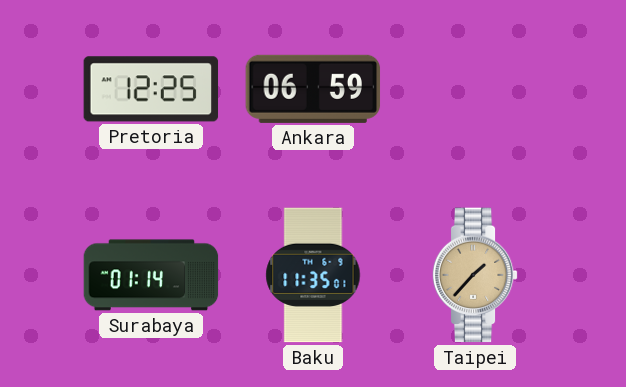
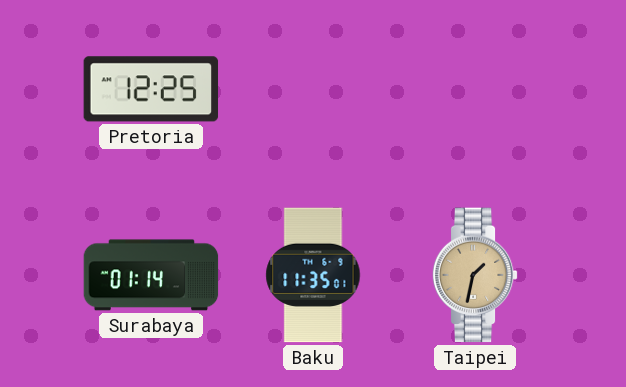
Ankara: 06:59 -> none (313, 89)
Taipei: 1:37 -> 1:32 (475, 275)
